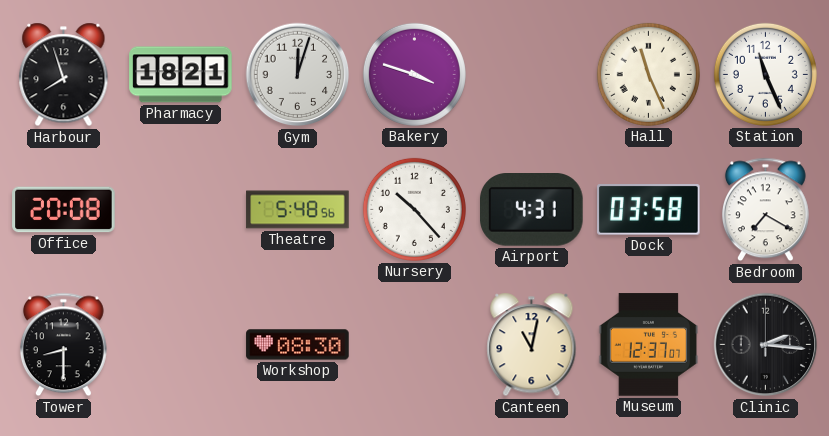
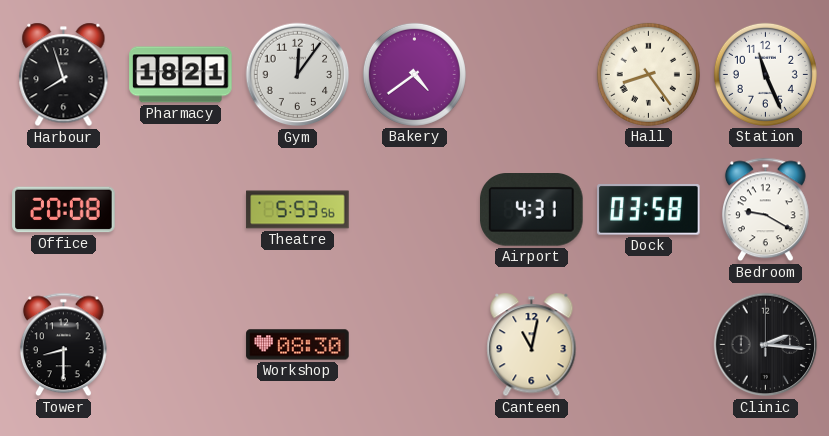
Gym: 12:03 -> 12:06 (298, 75)
Bakery: 3:48 -> 4:39 (414, 74)
Hall: 11:26 -> 8:24 (648, 74)
Theatre: 5:48 -> 5:53 (298, 210)
Nursery: 10:23 -> none (414, 209)
Bedroom: 7:20 -> 9:20 (765, 210)
Museum: 12:37 -> none (649, 345)
